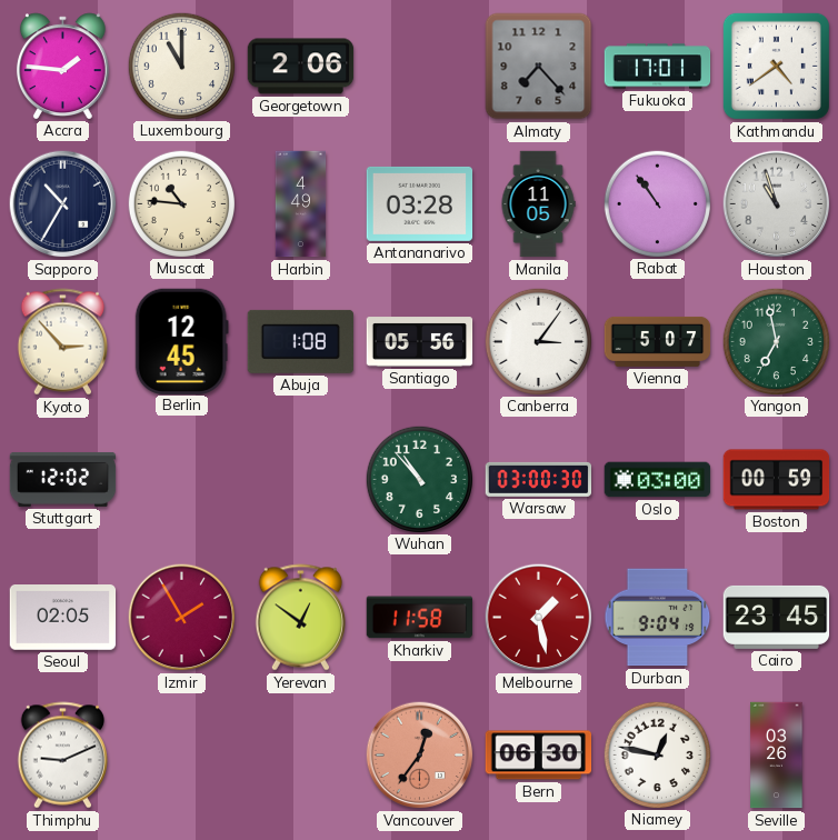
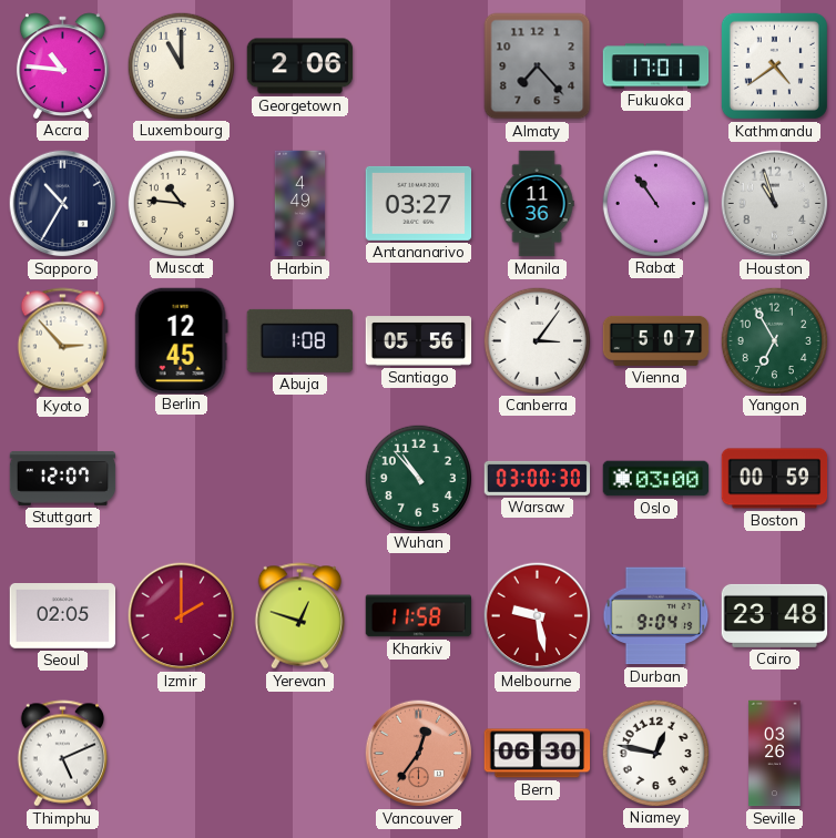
Accra: 1:46 -> 10:46 (62, 65)
Antananarivo: 03:28 -> 03:27 (419, 203)
Manila: 11:05 -> 11:36 (537, 204)
Yangon: 6:58 -> 6:55 (774, 340)
Stuttgart: 12:02 -> 12:07 (63, 478)
Izmir: 1:55 -> 2:00 (182, 616)
Yerevan: 12:51 -> 12:48 (299, 616)
Melbourne: 1:28 -> 9:28 (538, 616)
Cairo: 23:45 -> 23:48 (775, 615)
Thimphu: 9:11 -> 5:11 (62, 754)
